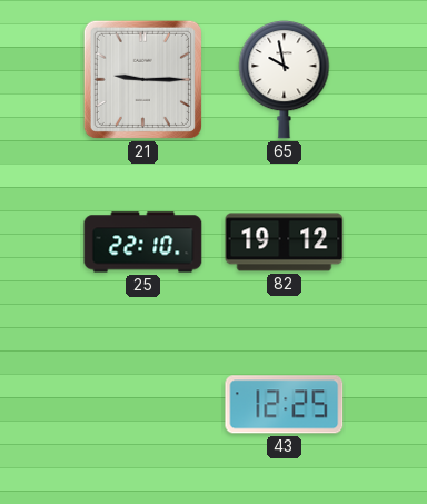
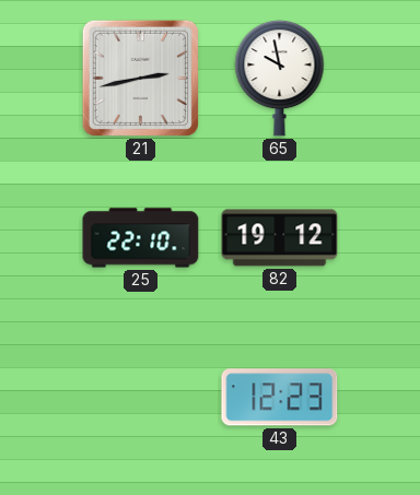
21: 9:15 -> 2:43 (140, 78)
43: 12:25 -> 12:23 (280, 398)
